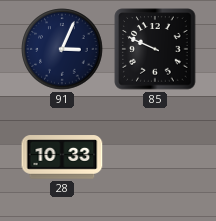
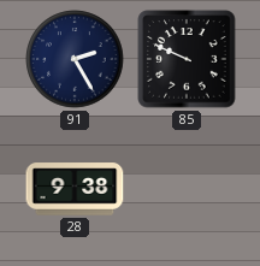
91: 3:04 -> 2:25 (75, 59)
28: 10:33 -> 9:38 (75, 189)
